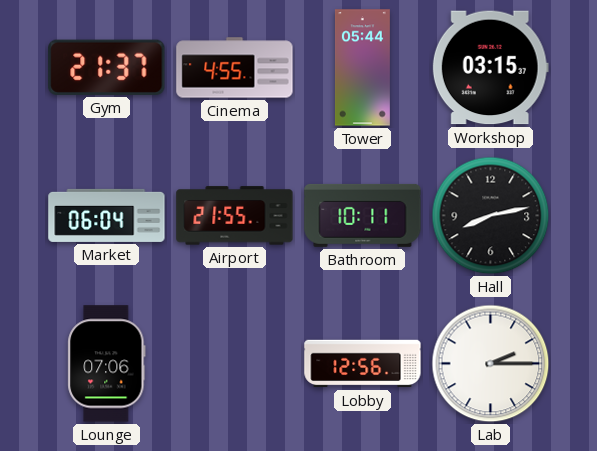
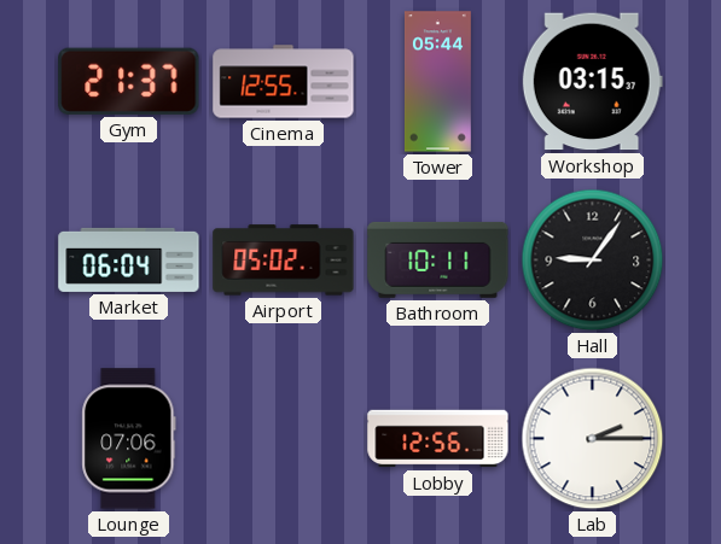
Cinema: 4:55 -> 12:55 (284, 82)
Airport: 21:55 -> 05:02 (284, 261)
Hall: 8:13 -> 9:06 (593, 261)
